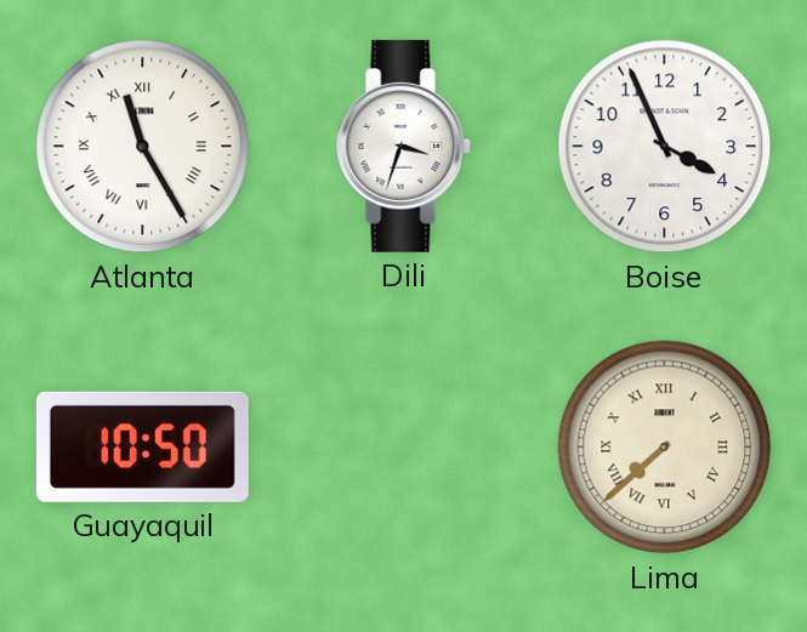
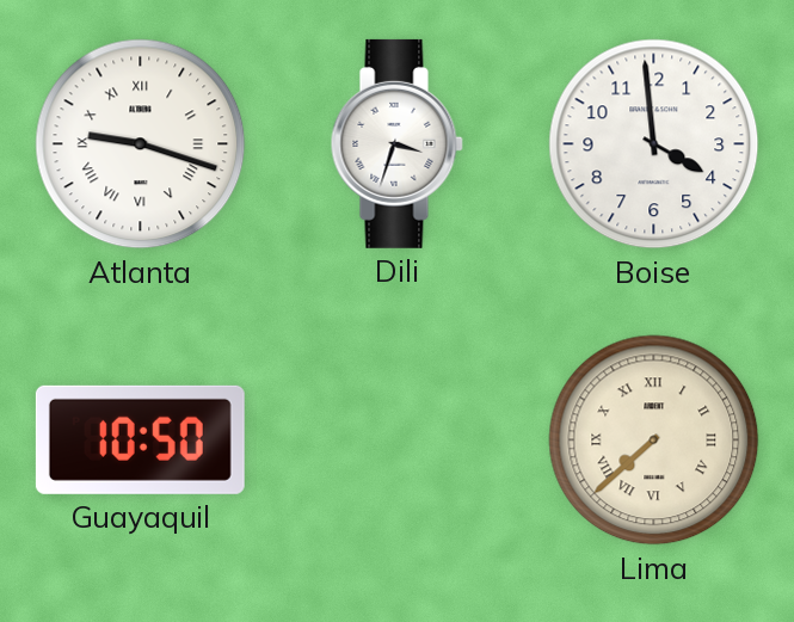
Atlanta: 11:25 -> 9:18 (141, 144)
Boise: 3:56 -> 3:59 (654, 144)
